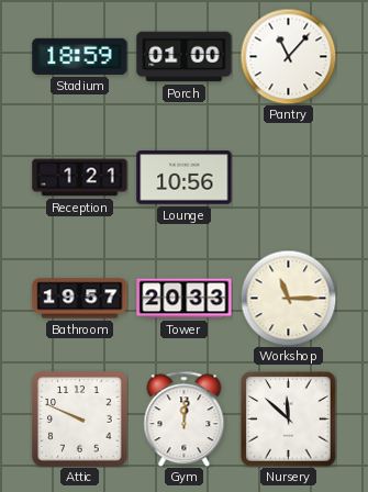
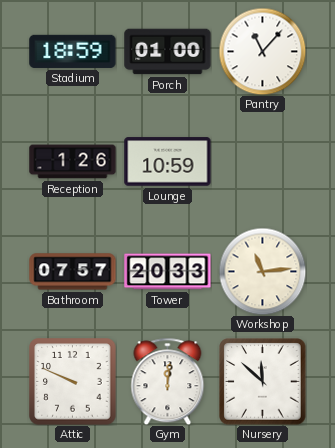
Reception: 1:21 -> 1:26 (73, 162)
Lounge: 10:56 -> 10:59 (168, 162)
Bathroom: 19:57 -> 07:57 (73, 272)
Workshop: 11:15 -> 11:14 (262, 271)
